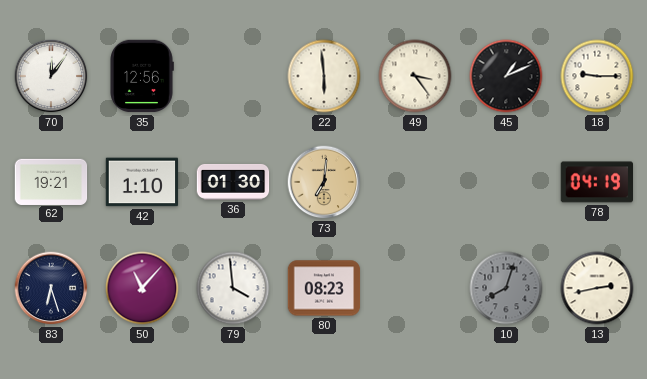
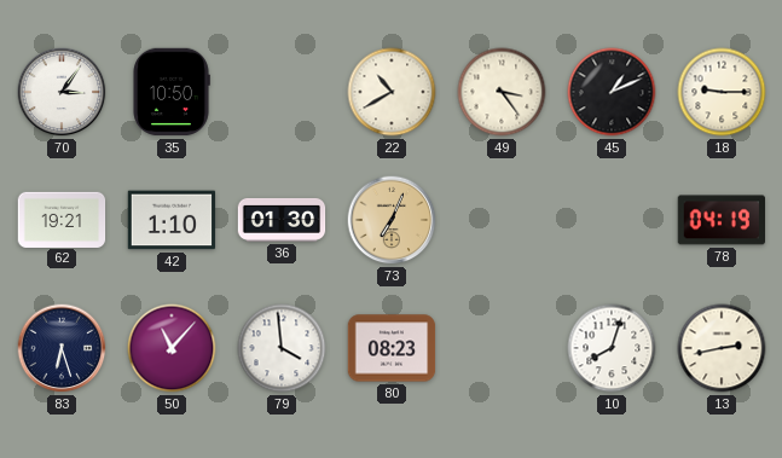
70: 12:06 -> 3:06 (62, 92)
35: 12:56 -> 10:50 (172, 92)
22: 5:59 -> 10:40 (392, 92)
73: 7:01 -> 7:04 (392, 220)
10 dial: grey -> white (612, 348)
